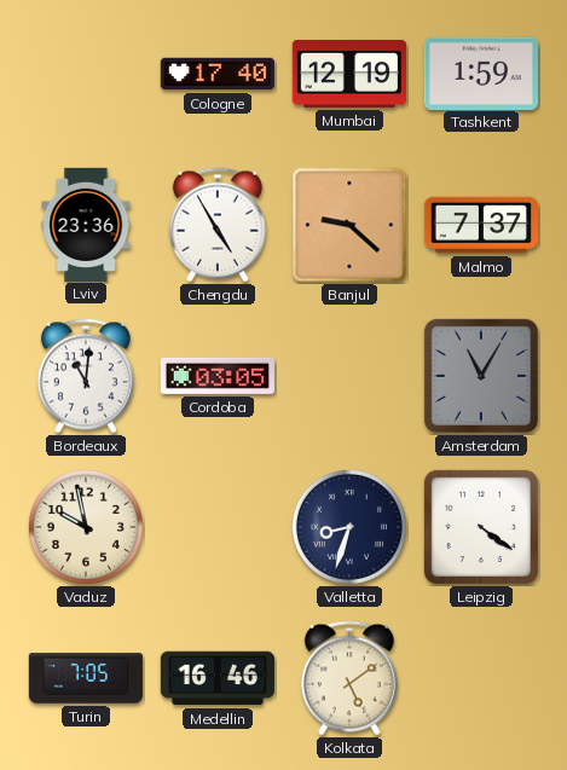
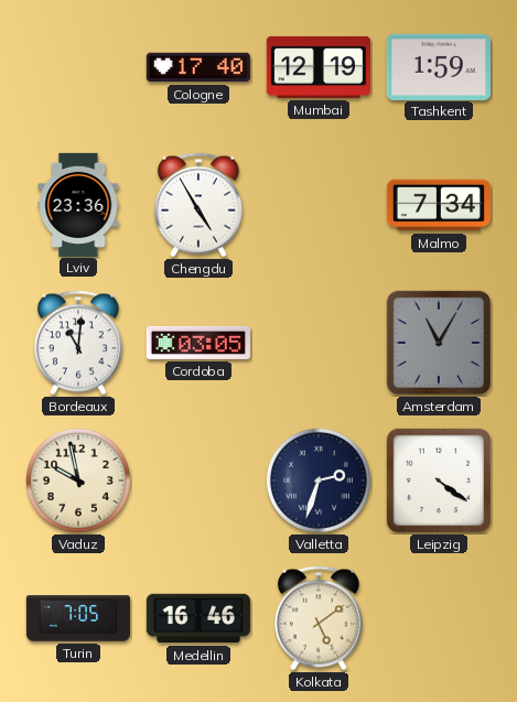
Banjul: 9:22 -> none (349, 225)
Malmo: 7:37 -> 7:34 (439, 205)
Valletta: 8:33 -> 2:33 (319, 480)
